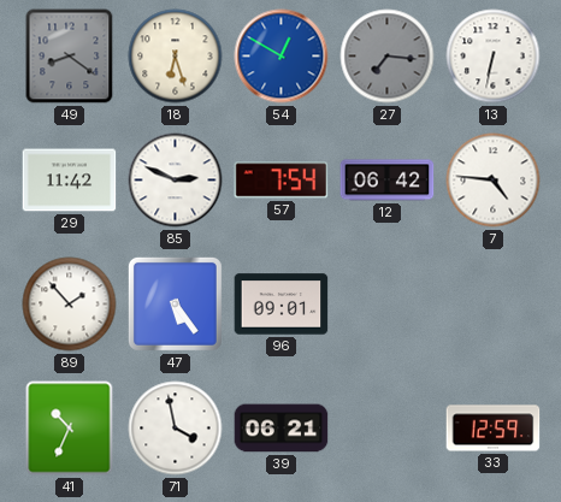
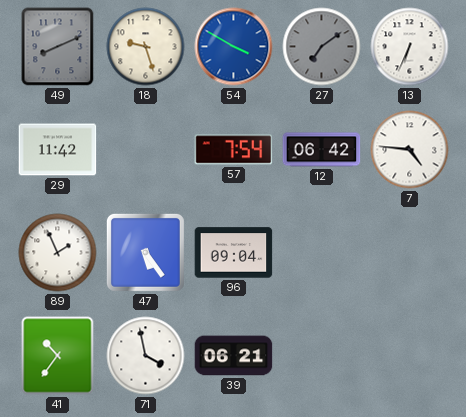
49: 8:21 -> 8:11 (58, 47)
18: 6:27 -> 9:27 (146, 47)
54: 12:50 -> 3:50 (234, 47)
27: 7:16 -> 7:09 (322, 47)
13: 6:32 -> 6:34 (410, 47)
85: 2:49 -> none (176, 181)
89: 1:53 -> 1:56 (58, 253)
96: 09:01 -> 09:04 (234, 253)
41: 10:34 -> 10:36 (58, 356)
33: 12:59 -> none (494, 429)
